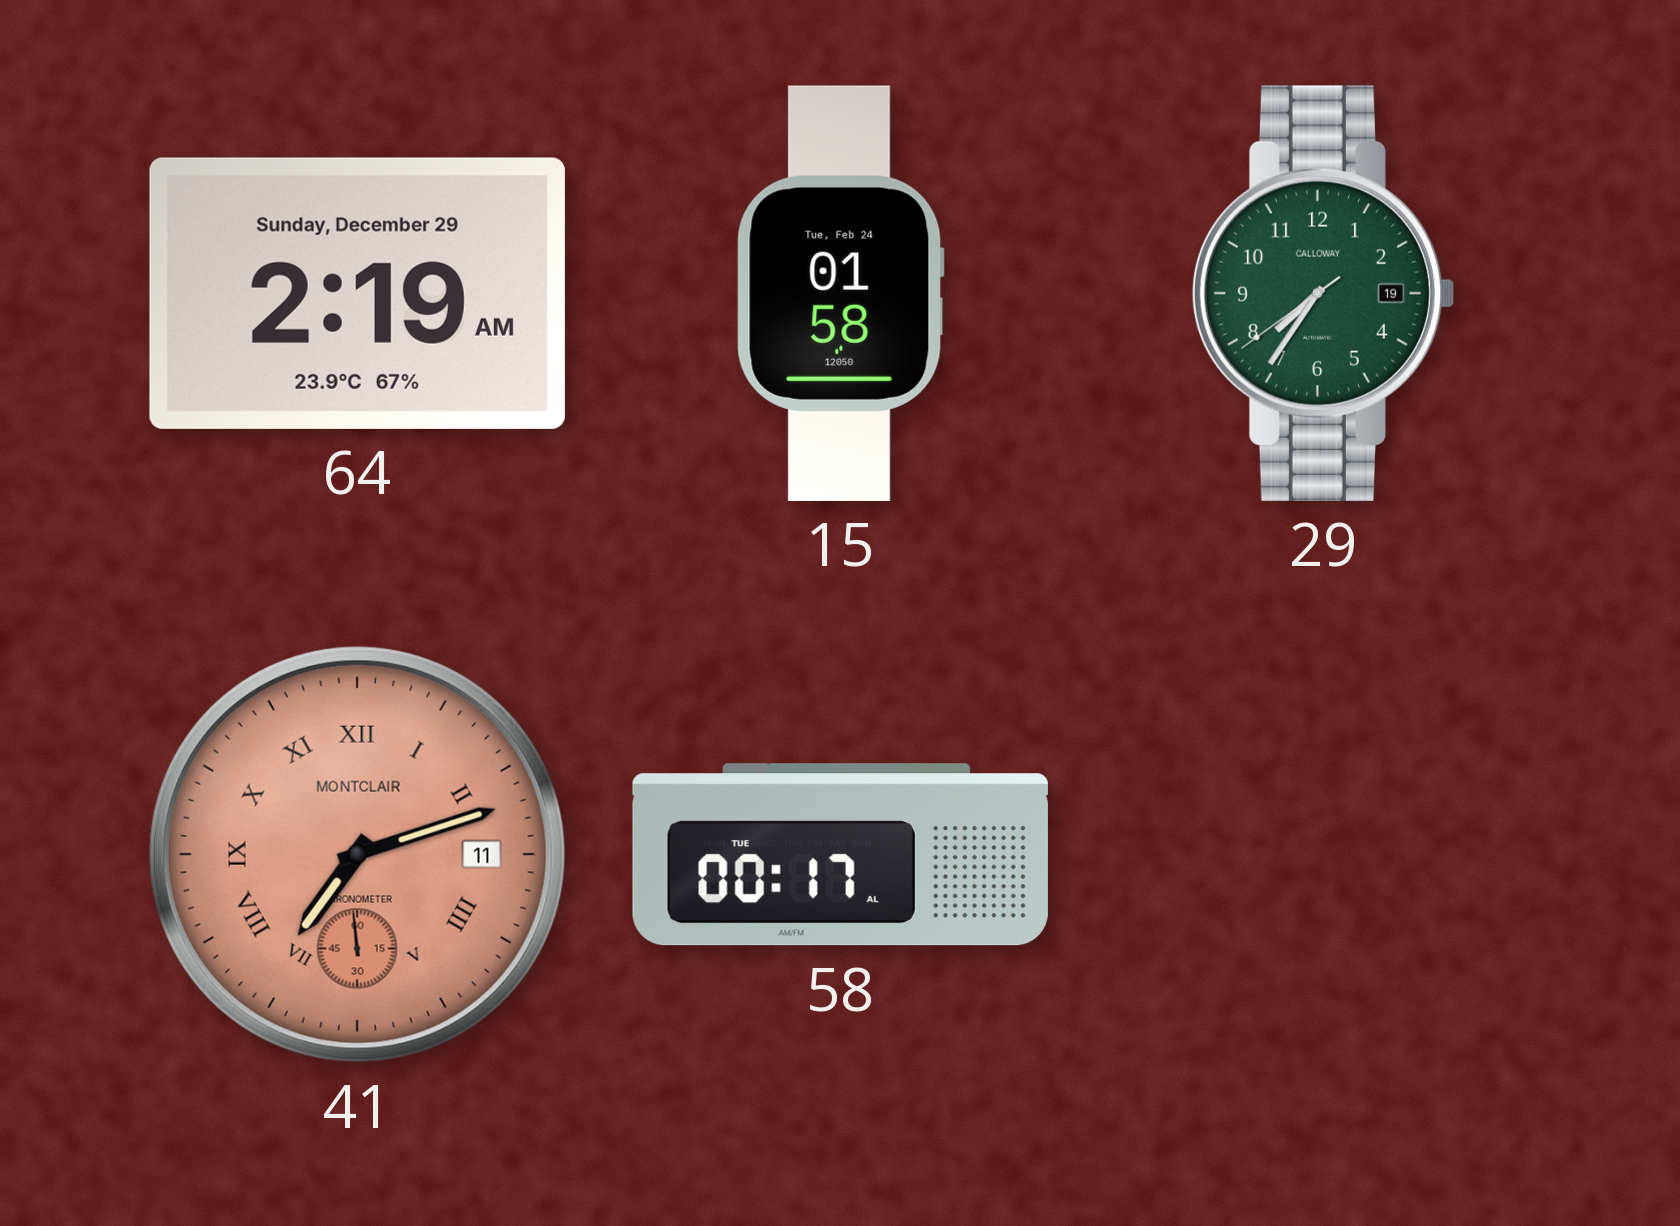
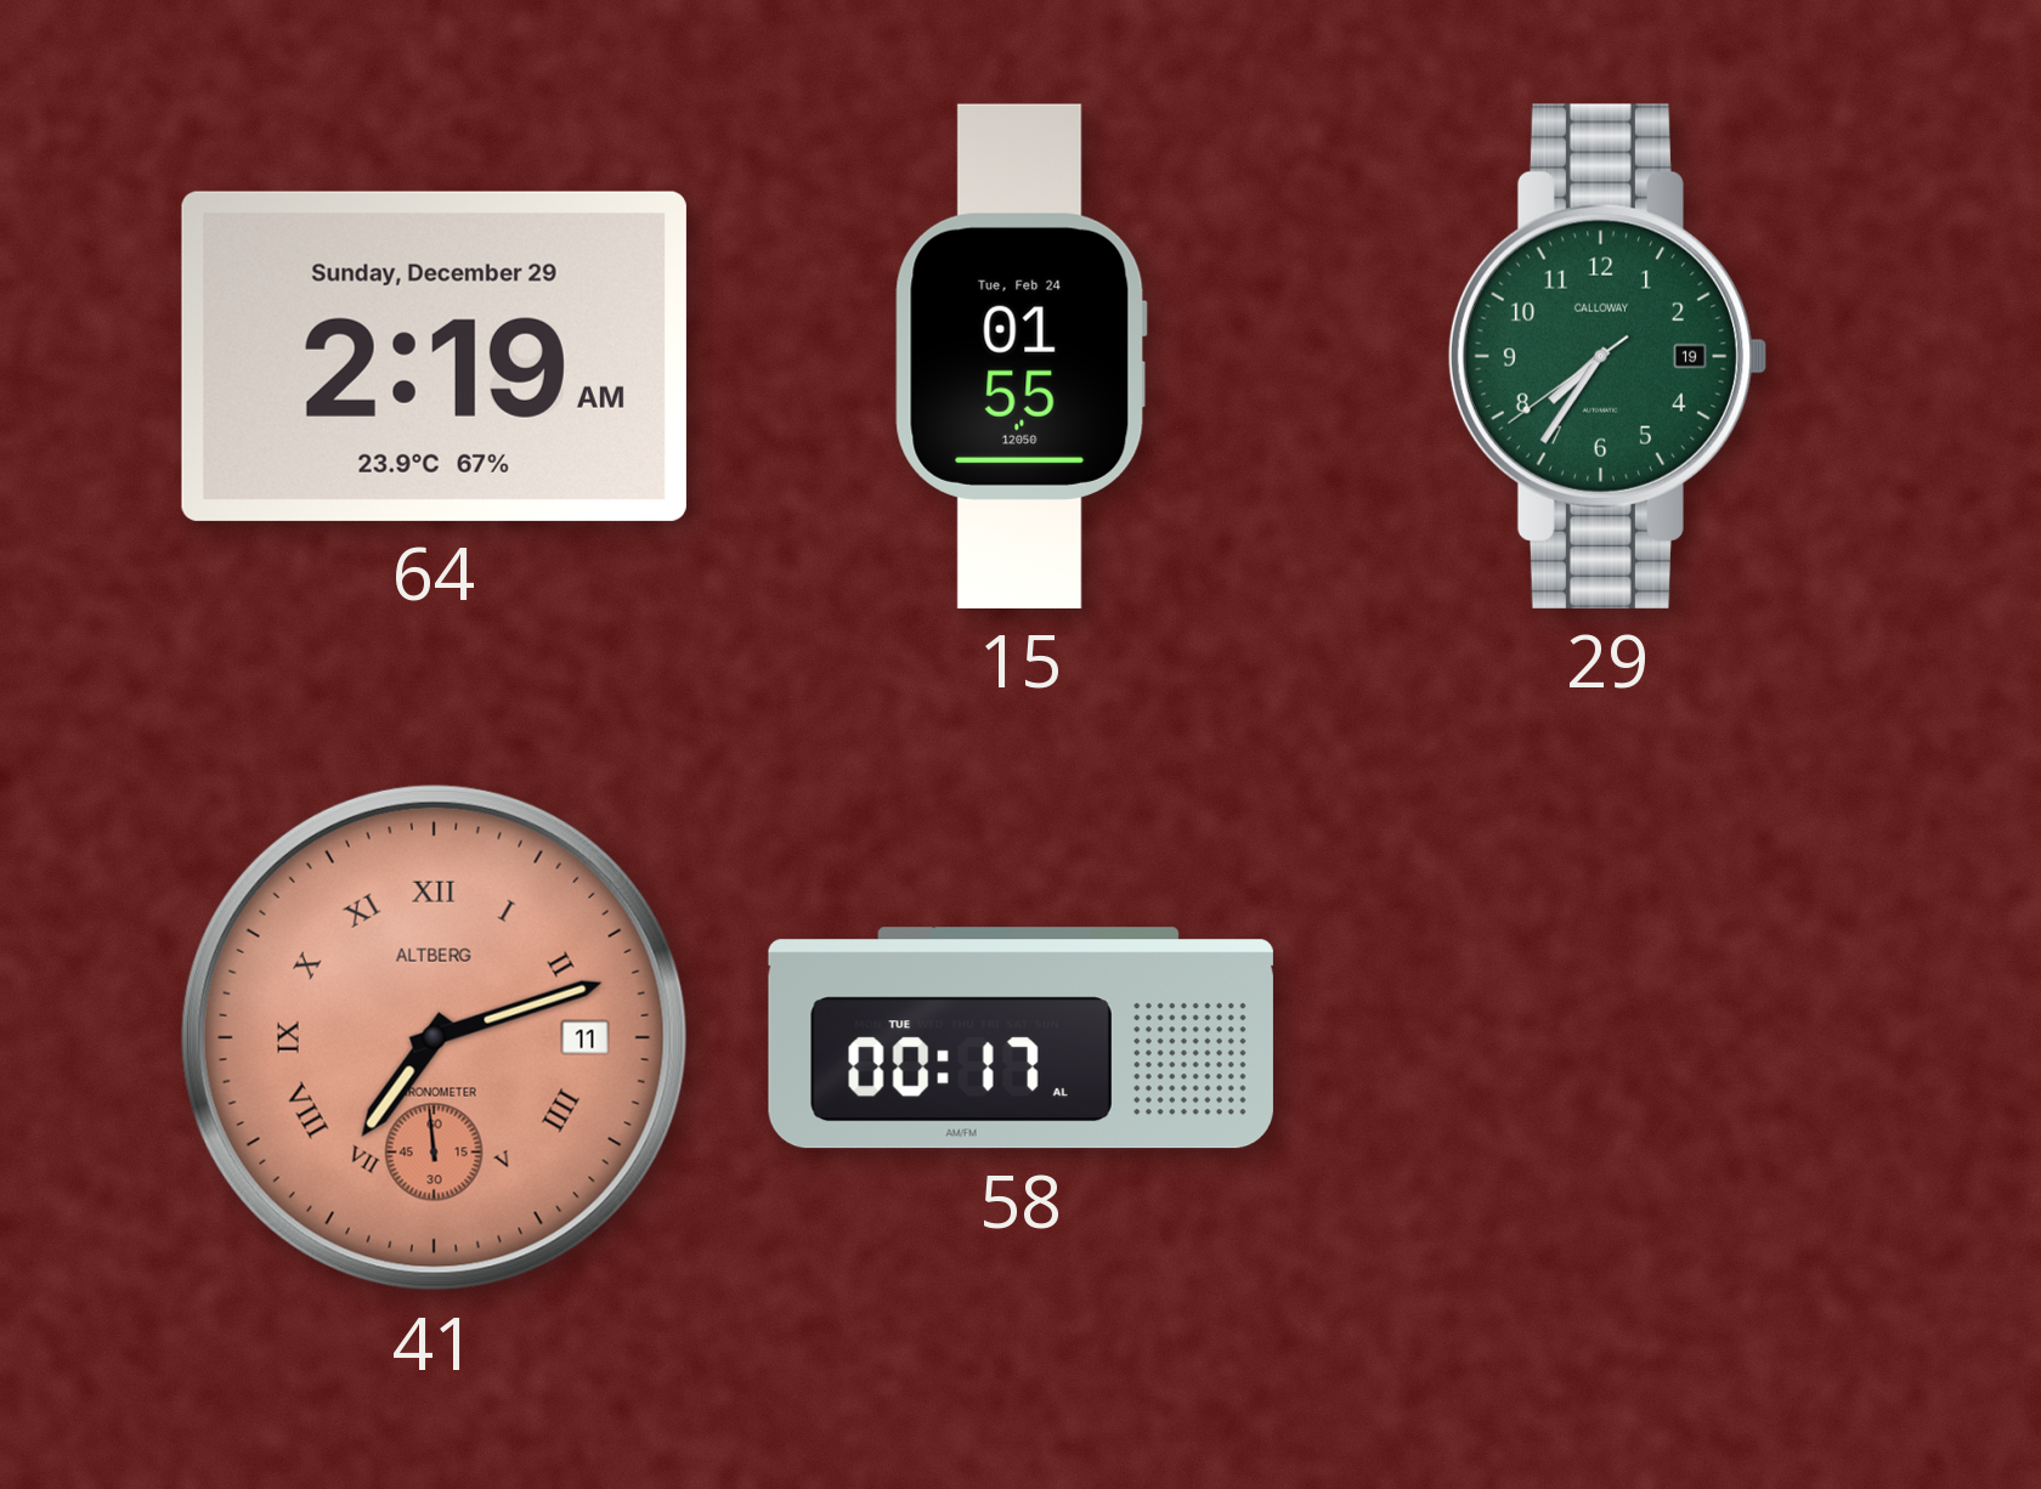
15: 01:58 -> 01:55 (1020, 356)
41 brand: MONTCLAIR -> ALTBERG (434, 1037)
